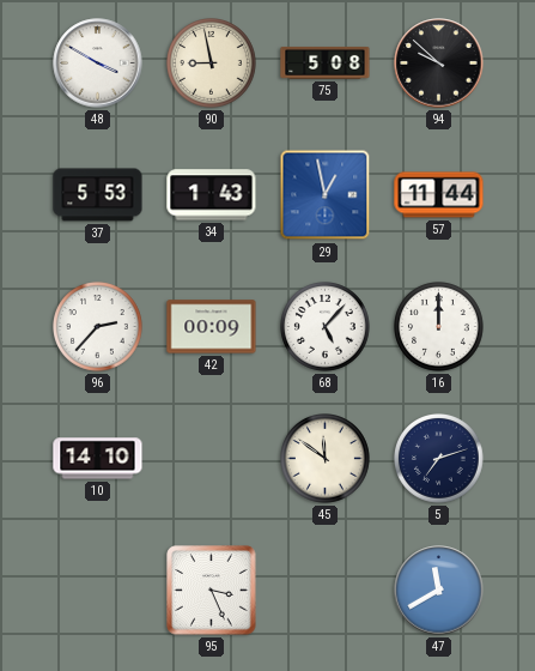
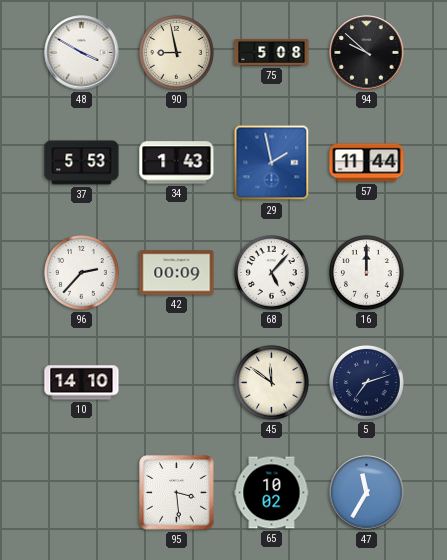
29: 12:58 -> 1:58 (272, 163)
95: 3:26 -> 3:29 (177, 493)
65: none -> 10:02 (272, 493)
47: 11:40 -> 11:35 (367, 493)
